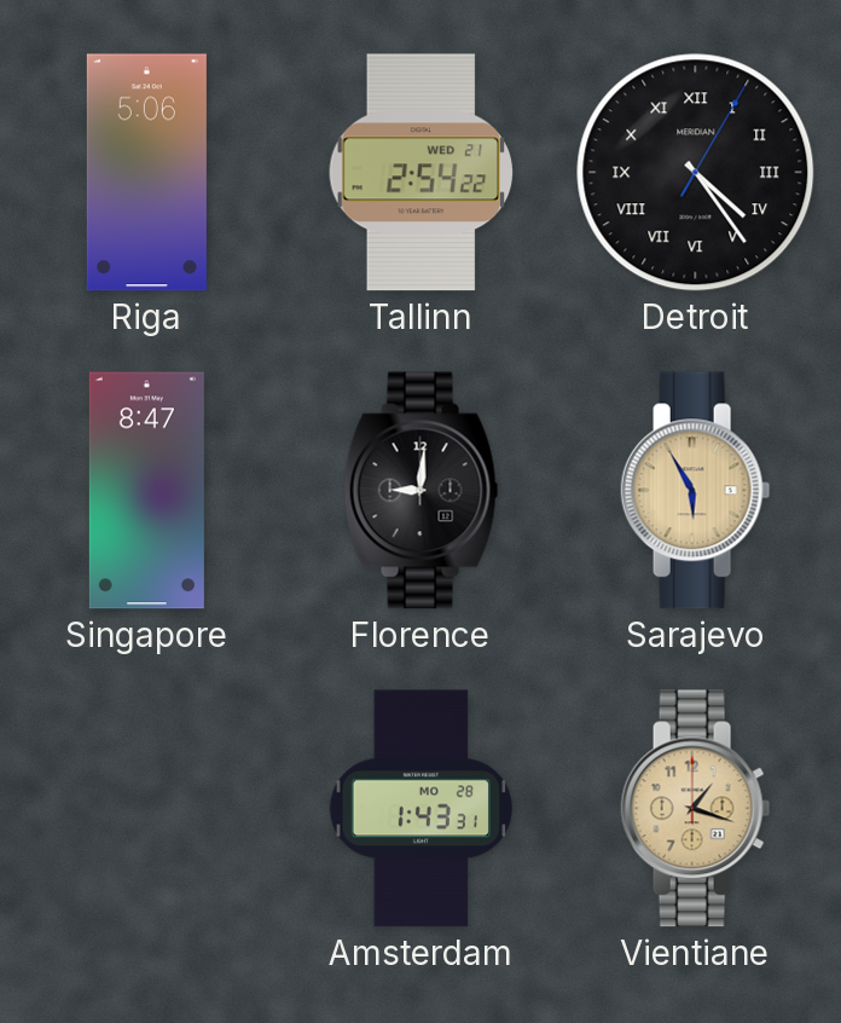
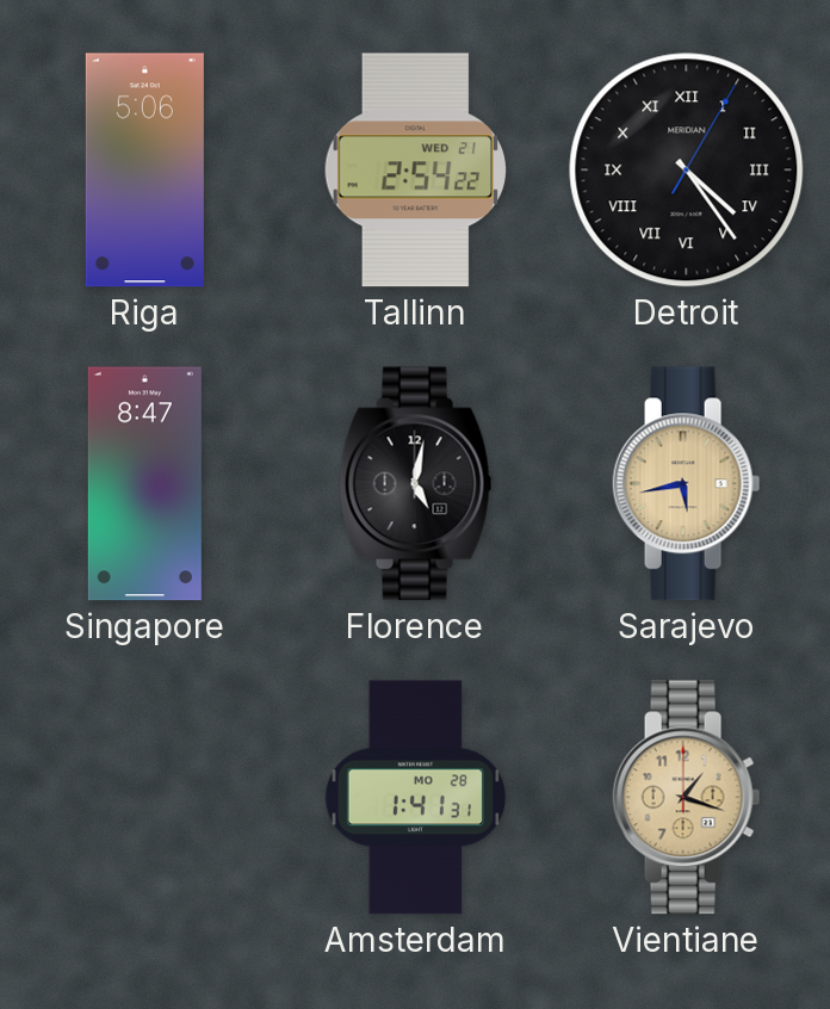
Florence: 9:01 -> 5:02 (416, 484)
Sarajevo: 5:55 -> 5:43 (687, 484)
Amsterdam: 1:43 -> 1:41 (415, 798)
